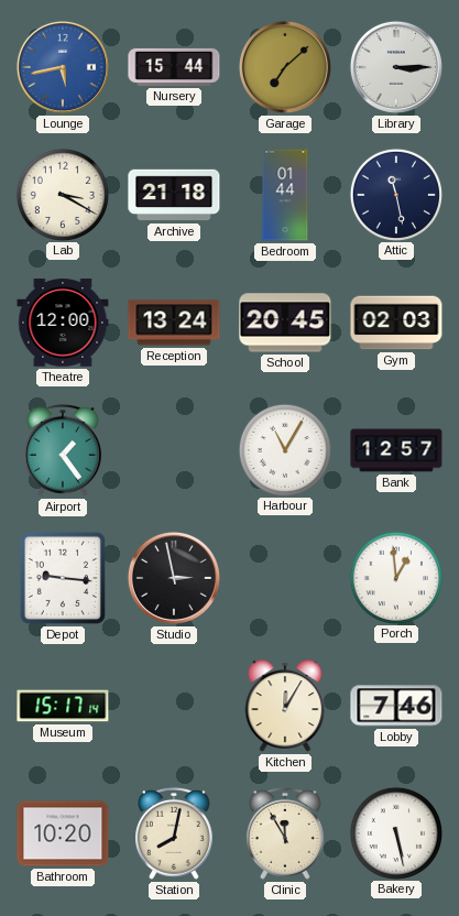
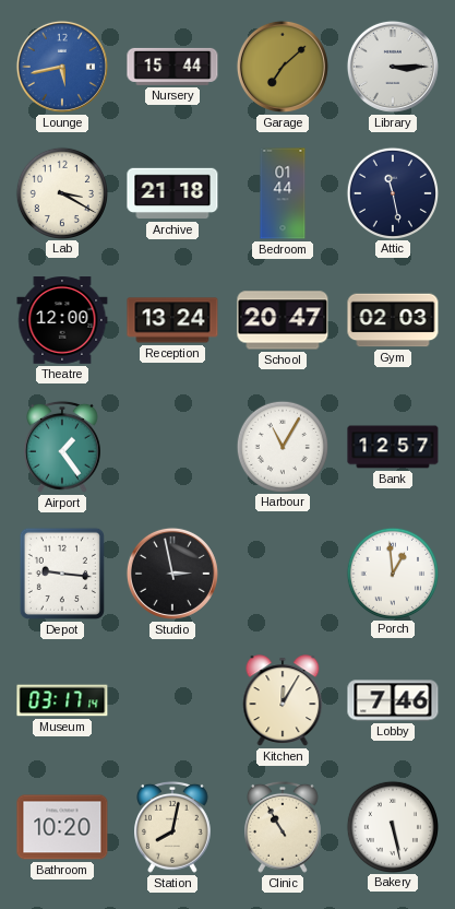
School: 20:45 -> 20:47 (283, 320)
Museum: 15:17 -> 03:17 (62, 700)
Clinic: 11:55 -> 10:55 (284, 827)
